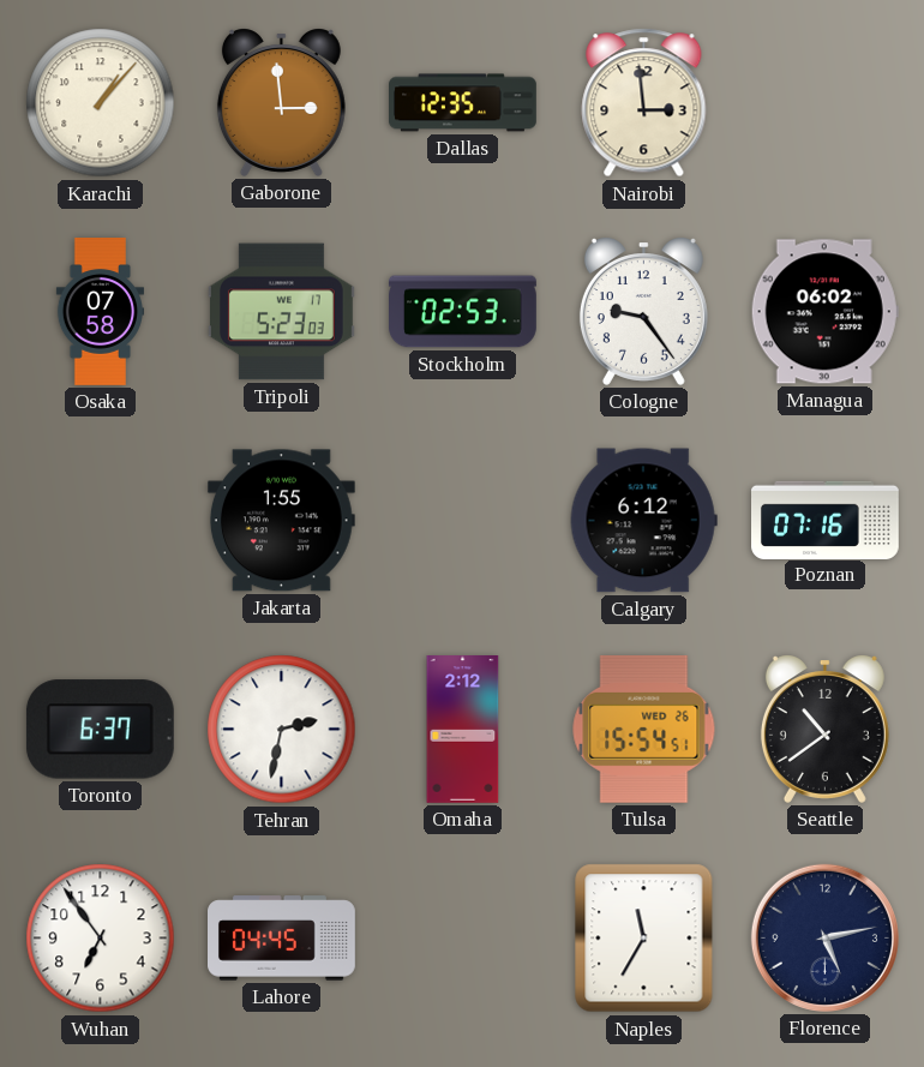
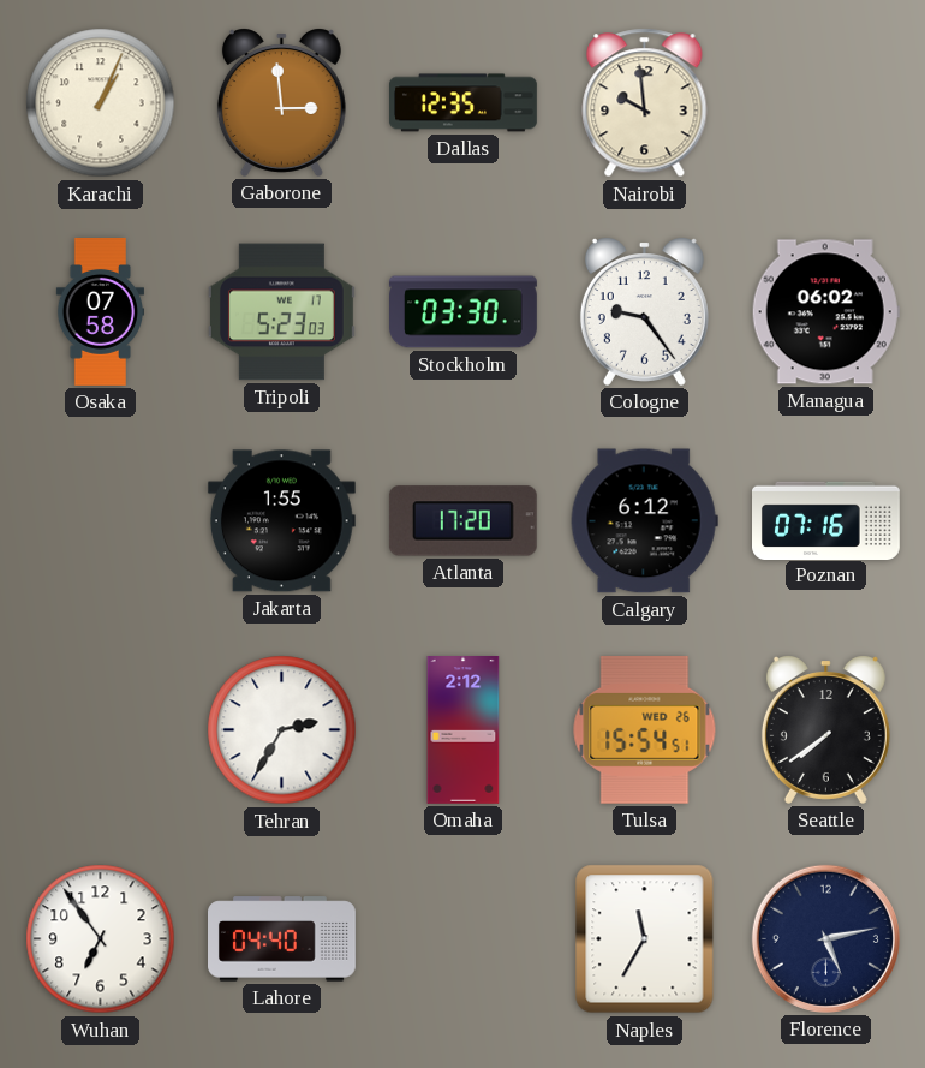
Karachi: 1:07 -> 1:04 (101, 103)
Nairobi: 2:59 -> 9:59 (645, 103)
Stockholm: 02:53 -> 03:30 (464, 312)
Atlanta: none -> 17:20 (462, 521)
Toronto: 6:37 -> none (100, 730)
Tehran: 2:32 -> 2:35 (282, 730)
Seattle: 10:39 -> 7:39 (825, 729)
Lahore: 04:45 -> 04:40 (282, 939)
